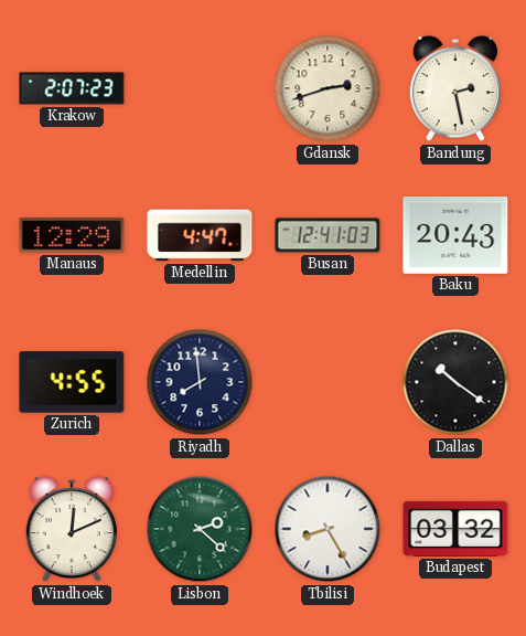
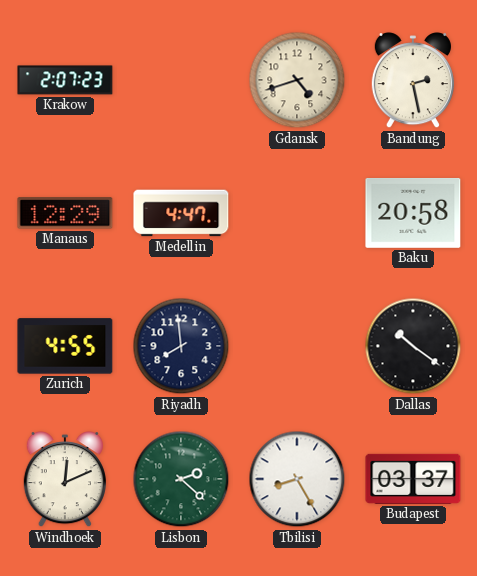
Gdansk: 2:42 -> 4:42 (297, 80)
Busan: 12:41 -> none (328, 235)
Baku: 20:43 -> 20:58 (413, 213)
Budapest: 03:32 -> 03:37 (413, 479)
